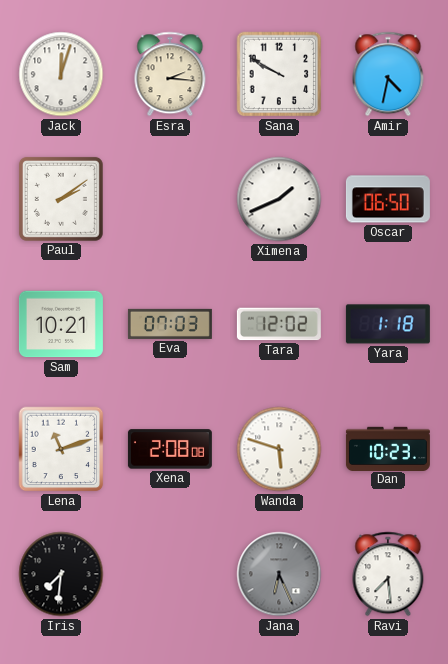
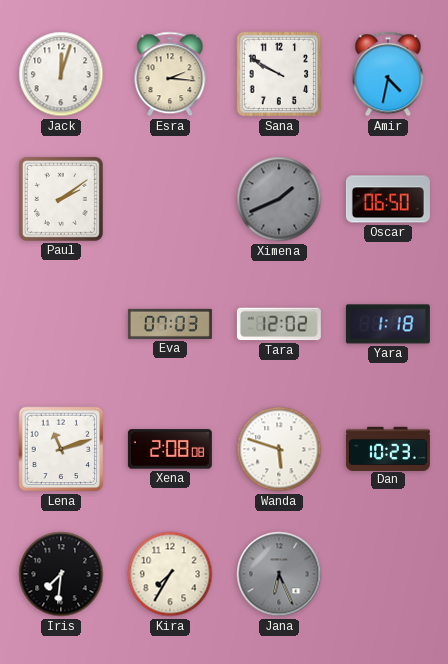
Ximena dial: white -> grey (279, 199)
Sam: 10:21 -> none (61, 324)
Kira: none -> 7:35 (170, 574)
Ravi: 7:29 -> none (388, 574)
